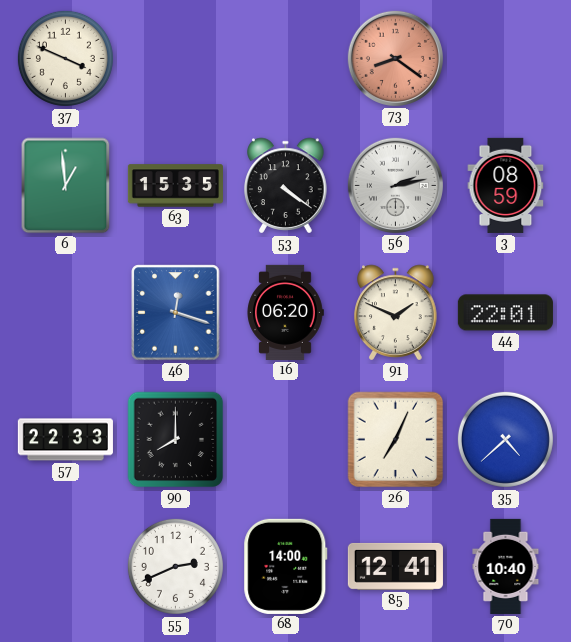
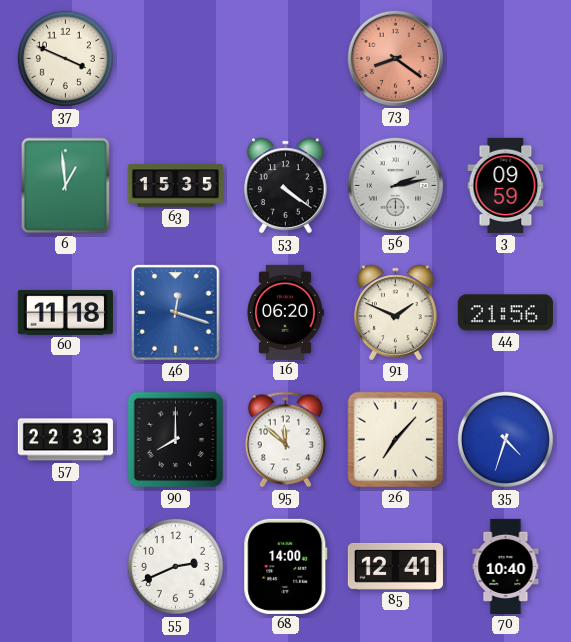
3: 08:59 -> 09:59 (506, 185)
60: none -> 11:18 (65, 313)
44: 22:01 -> 21:56 (505, 313)
95: none -> 11:52 (285, 440)
26: 7:04 -> 7:07 (396, 440)
35: 4:38 -> 4:33 (505, 439)
